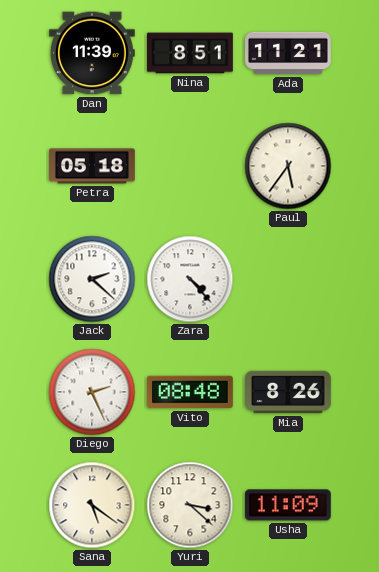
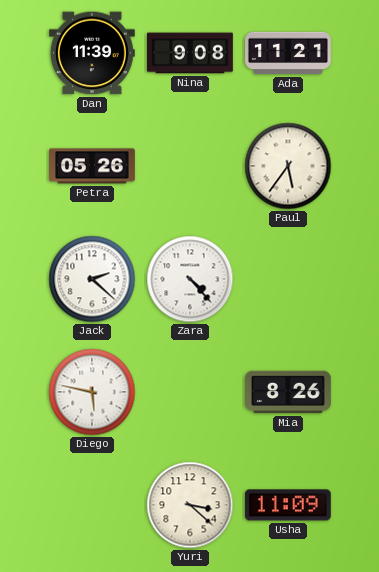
Nina: 8:51 -> 9:08 (191, 53)
Petra: 05:18 -> 05:26 (93, 166)
Diego: 2:26 -> 5:47 (92, 392)
Vito: 08:48 -> none (190, 392)
Sana: 5:21 -> none (92, 505)
